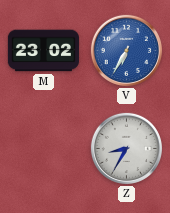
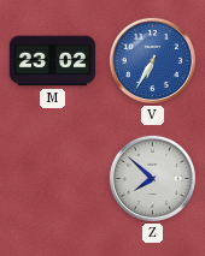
Z: 8:35 -> 7:52 (152, 178)
